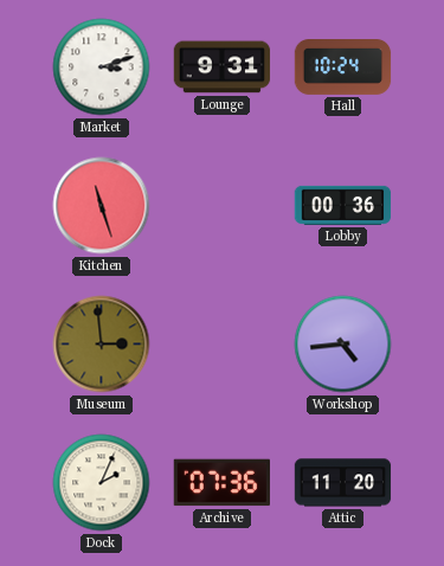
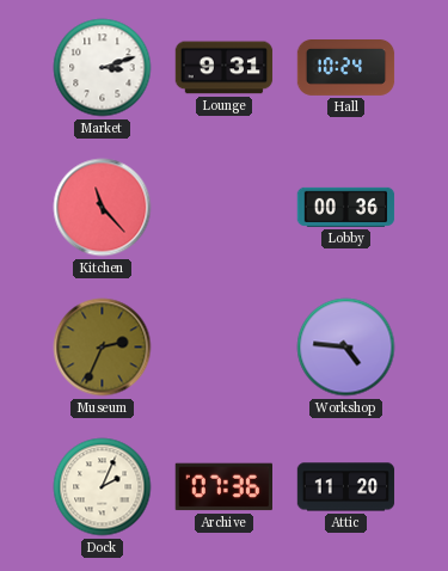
Kitchen: 11:27 -> 11:23 (103, 208)
Museum: 2:59 -> 2:34 (103, 348)
Workshop: 4:44 -> 4:46 (346, 348)
